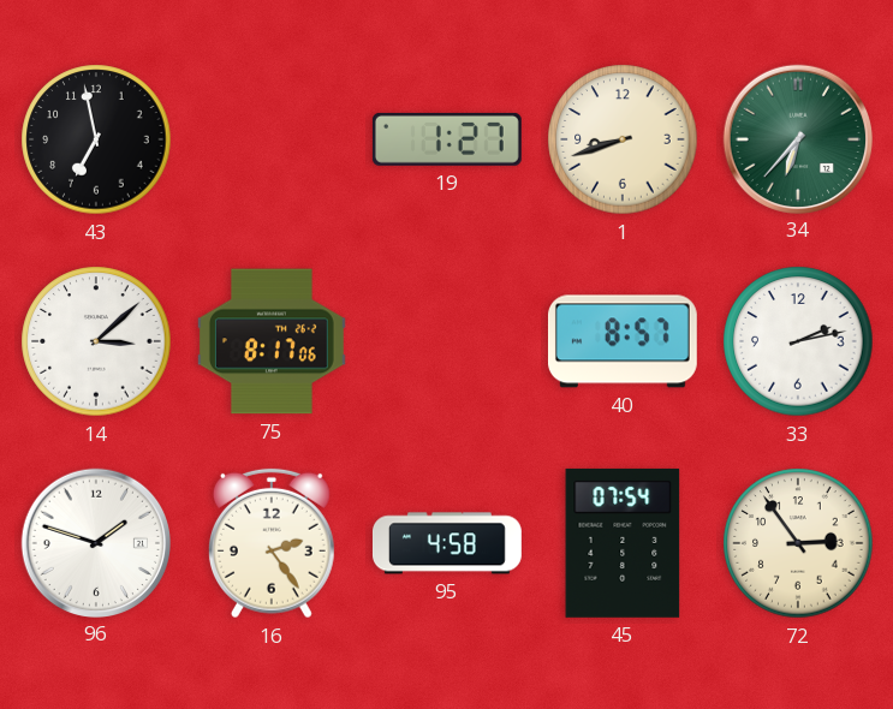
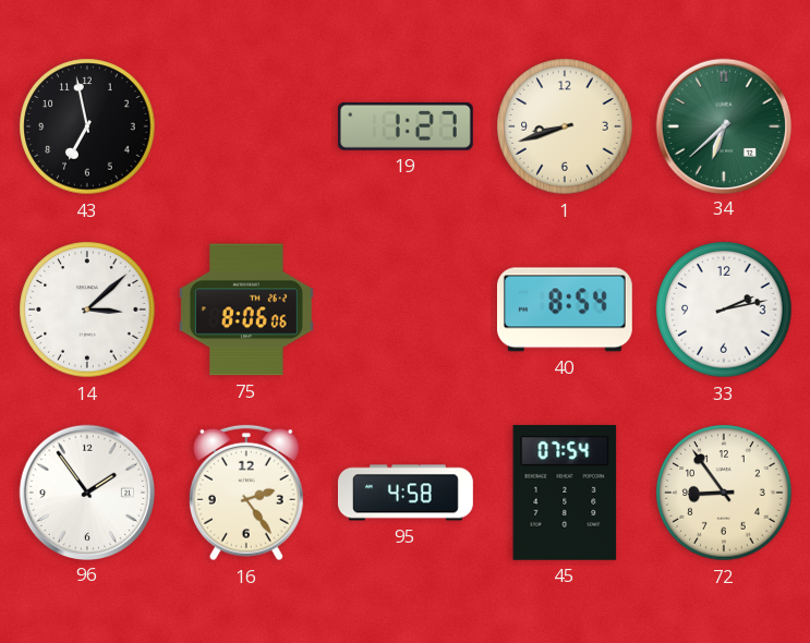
34: 6:37 -> 6:38 (723, 125)
75: 8:17 -> 8:06 (246, 310)
40: 8:57 -> 8:54 (565, 310)
96: 1:48 -> 1:54 (86, 492)
72: 2:54 -> 8:54 (724, 493)
